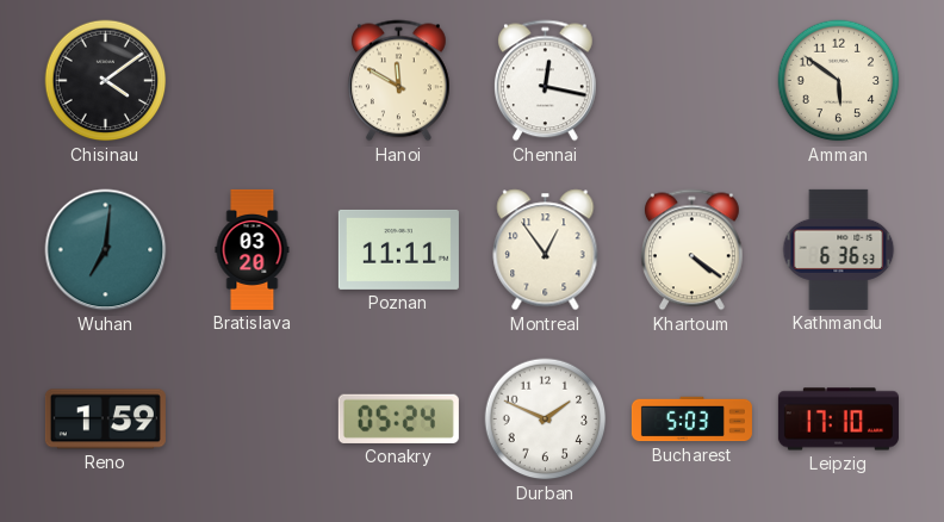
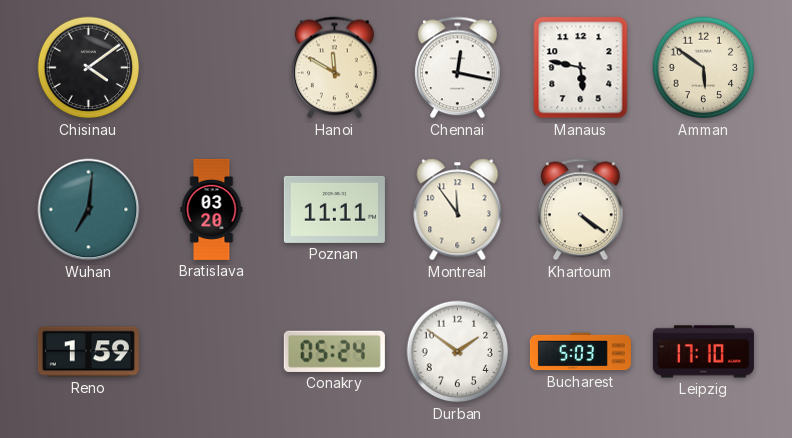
Manaus: none -> 5:47 (581, 68)
Montreal: 12:54 -> 11:54 (458, 210)
Kathmandu: 6:36 -> none (839, 249)
Durban: 1:49 -> 1:51 (458, 352)
